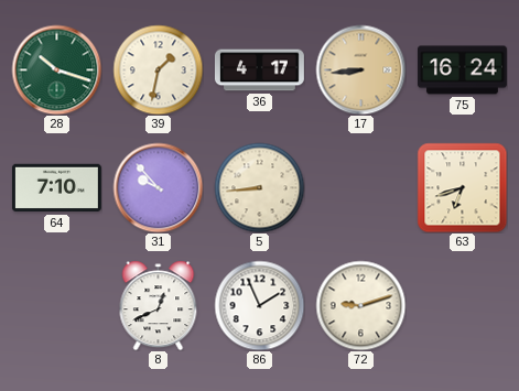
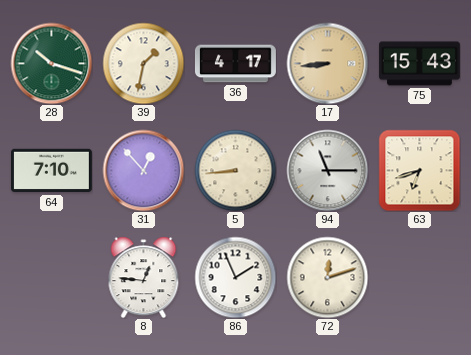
75: 16:24 -> 15:43 (419, 64)
31: 9:53 -> 12:53 (143, 170)
94: none -> 11:15 (327, 170)
8: 12:41 -> 12:46 (144, 277)
72: 9:12 -> 12:12 (327, 277)
